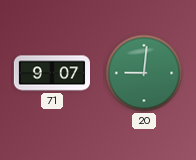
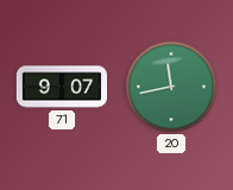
20: 9:01 -> 11:43 (171, 87)
